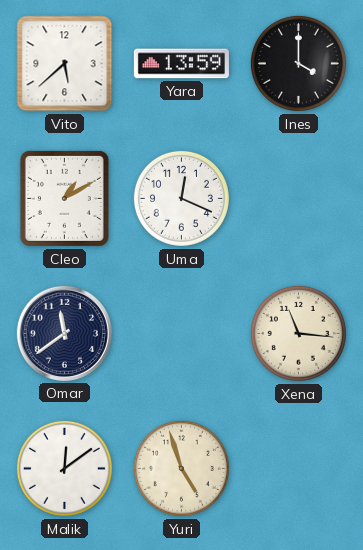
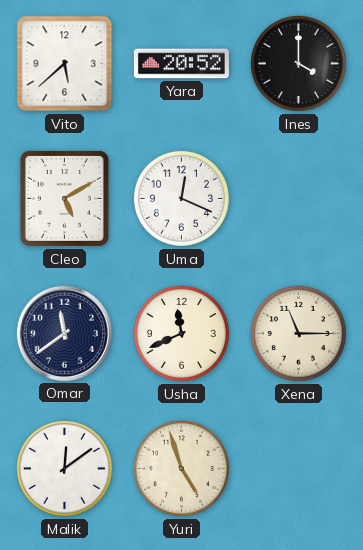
Yara: 13:59 -> 20:52 (181, 64)
Cleo: 1:10 -> 5:10 (64, 198)
Usha: none -> 11:41 (181, 333)
Xena: 11:16 -> 11:15 (298, 333)
